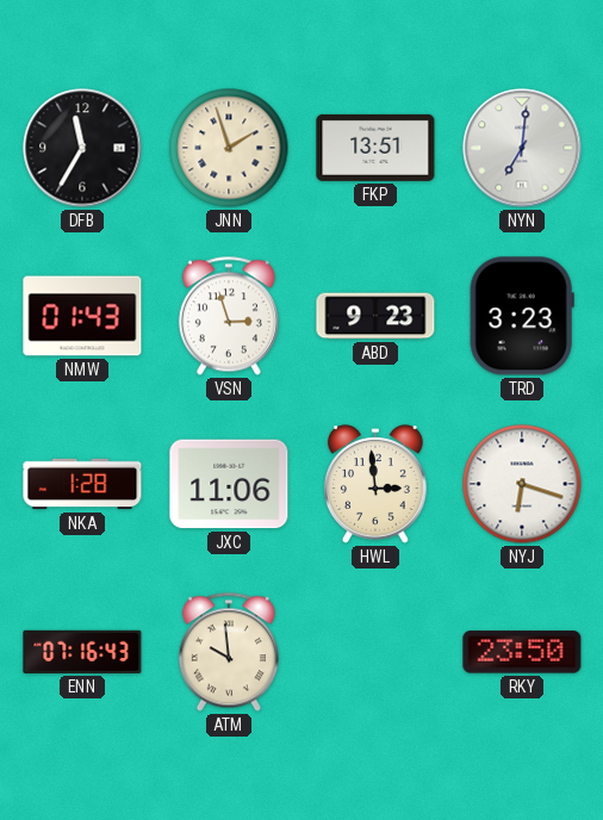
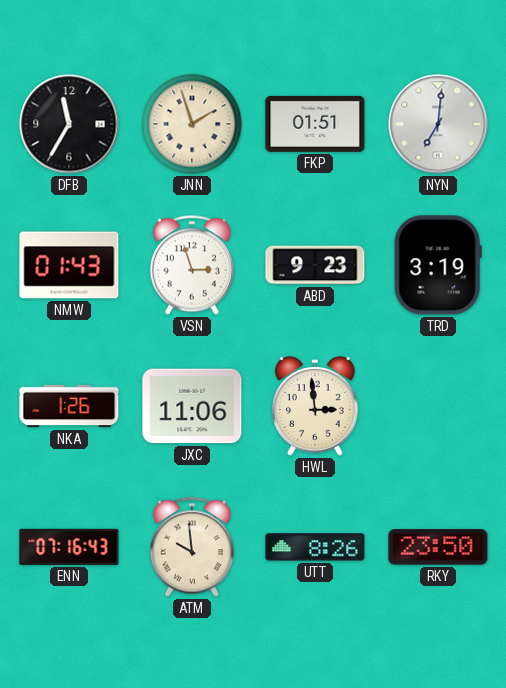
FKP: 13:51 -> 01:51 (315, 124)
TRD: 3:23 -> 3:19 (438, 265)
NKA: 1:28 -> 1:26 (69, 406)
NYJ: 6:18 -> none (522, 484)
UTT: none -> 8:26 (315, 547)
